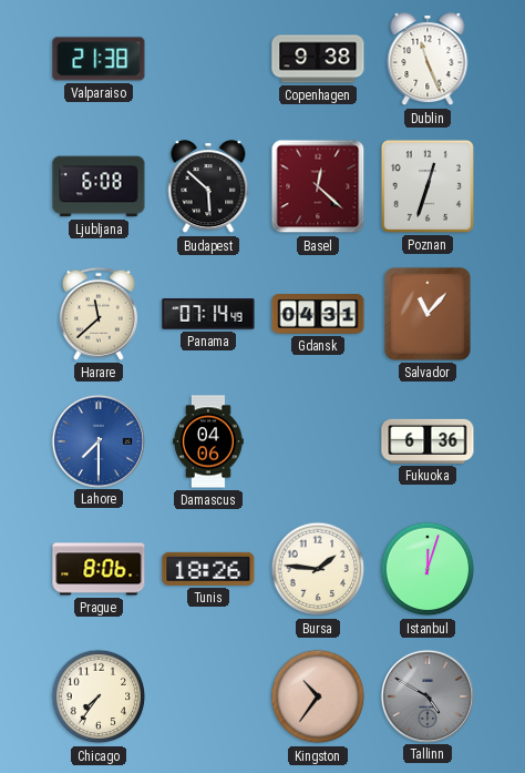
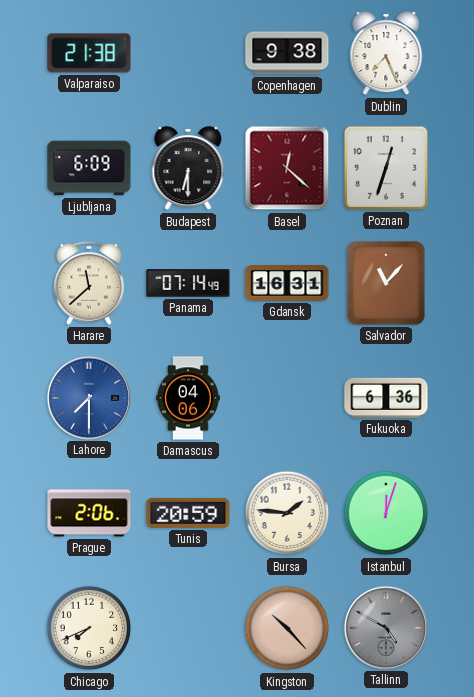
Dublin: 11:26 -> 7:26 (386, 54)
Ljubljana: 6:08 -> 6:09 (89, 168)
Budapest: 5:52 -> 6:30 (188, 169)
Gdansk: 04:31 -> 16:31 (287, 283)
Prague: 8:06 -> 2:06 (89, 513)
Tunis: 18:26 -> 20:59 (188, 513)
Chicago: 7:36 -> 7:41 (89, 628)
Kingston: 10:36 -> 10:23 (287, 628)
